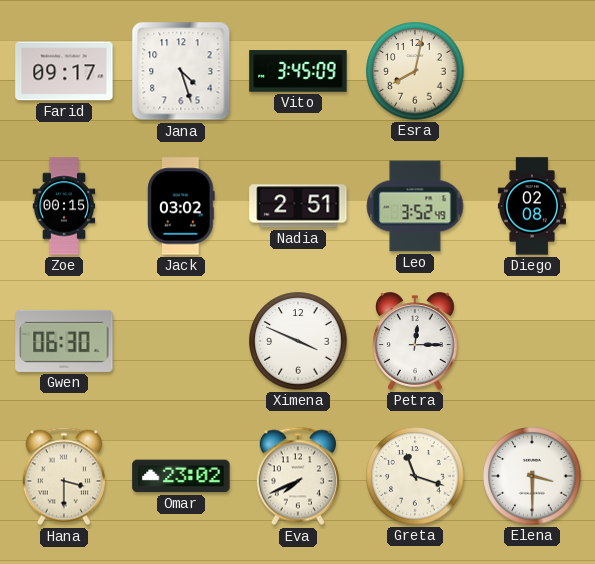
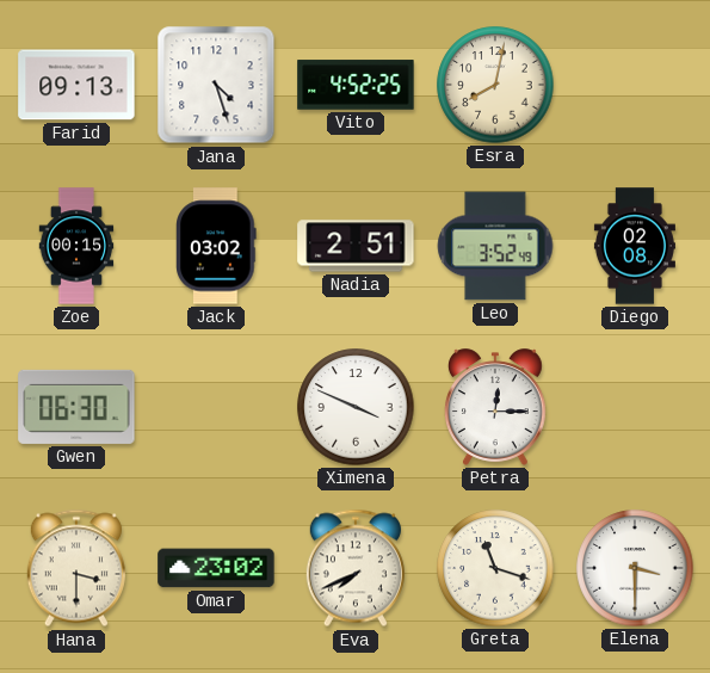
Farid: 09:17 -> 09:13 (76, 85)
Vito: 3:45 -> 4:52 (356, 85)
